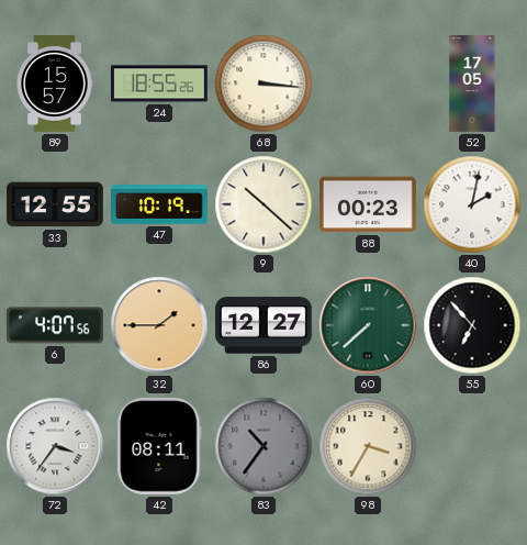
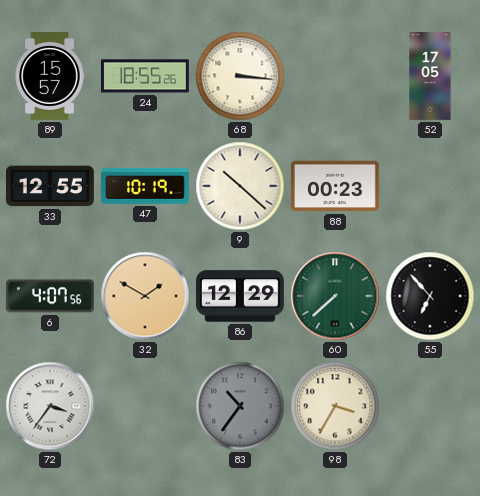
40: 2:02 -> none (472, 204)
32: 1:45 -> 1:50 (145, 296)
86: 12:27 -> 12:29 (241, 296)
42: 08:11 -> none (159, 446)
